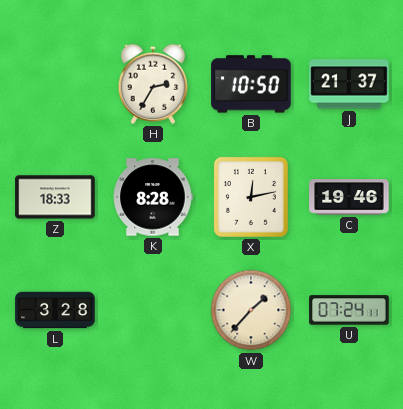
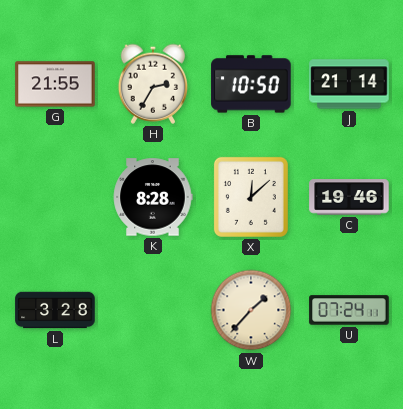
G: none -> 21:55 (55, 84)
J: 21:37 -> 21:14 (349, 84)
Z: 18:33 -> none (55, 197)
X: 12:13 -> 12:08 (251, 197)
